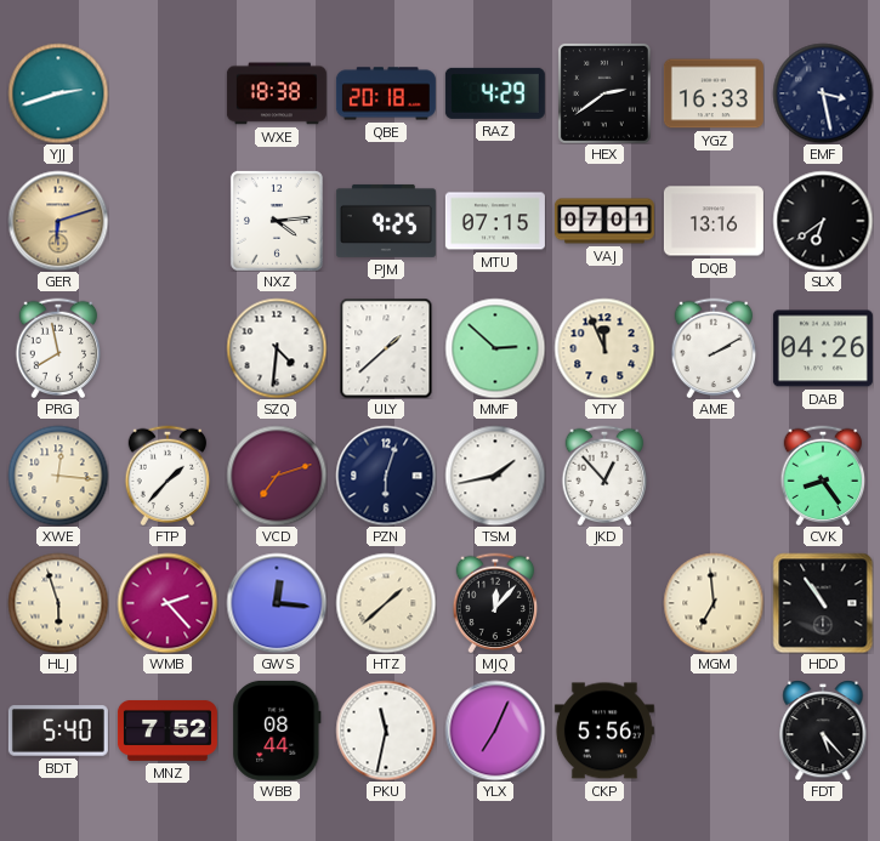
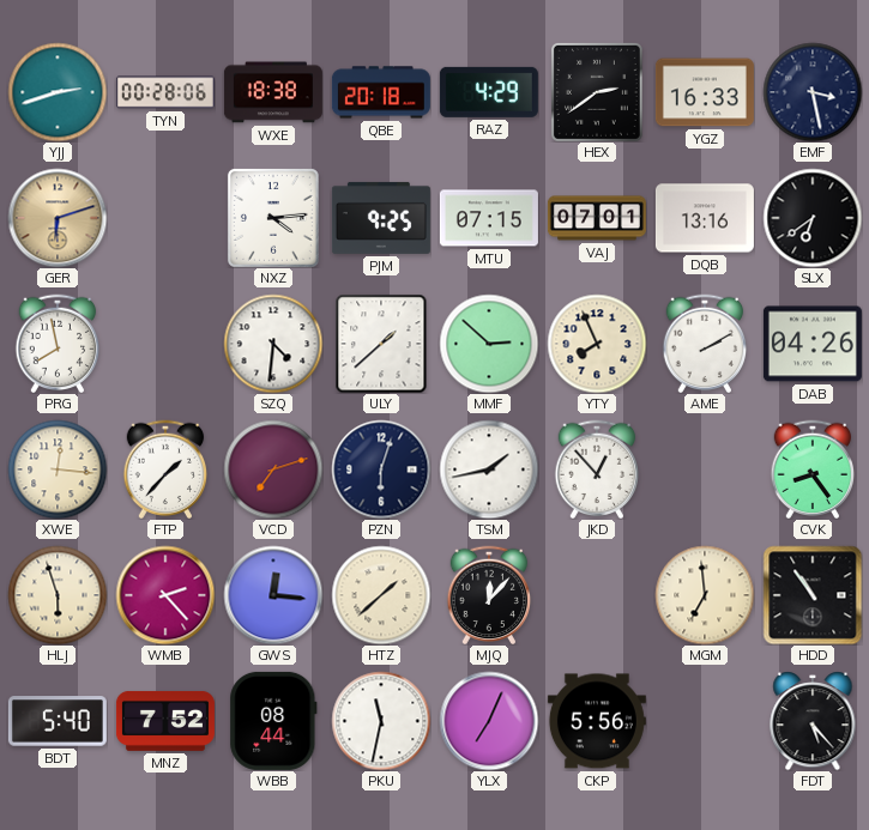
TYN: none -> 00:28 (165, 92)
YTY: 11:56 -> 7:56 (597, 344)
